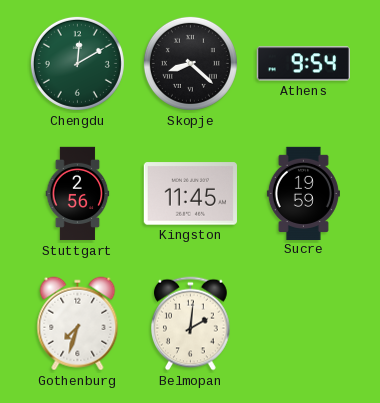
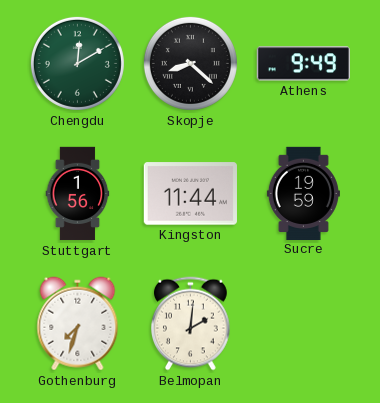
Athens: 9:54 -> 9:49 (303, 64)
Stuttgart: 2:56 -> 1:56 (78, 194)
Kingston: 11:45 -> 11:44 (190, 194)
